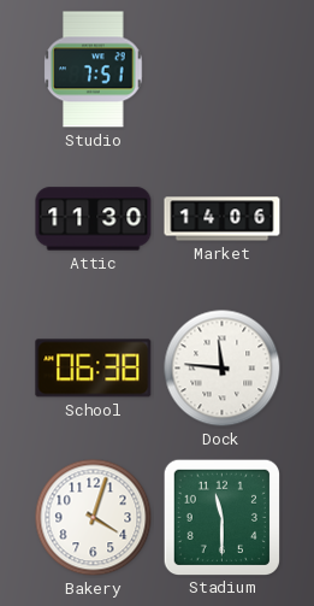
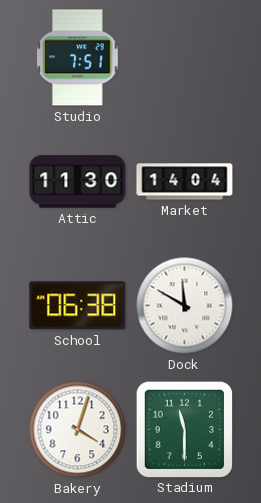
Market: 14:06 -> 14:04 (185, 182)
Dock: 11:46 -> 11:50 (185, 306)
